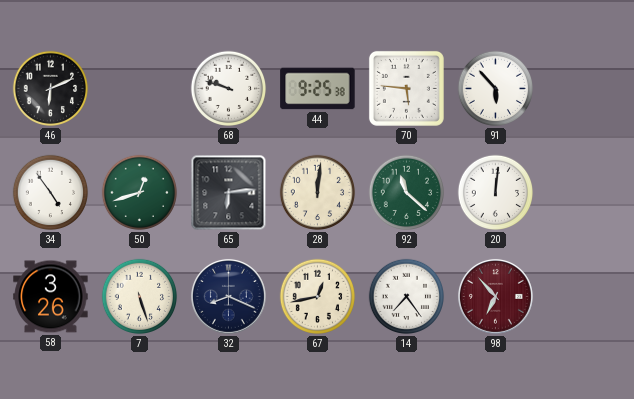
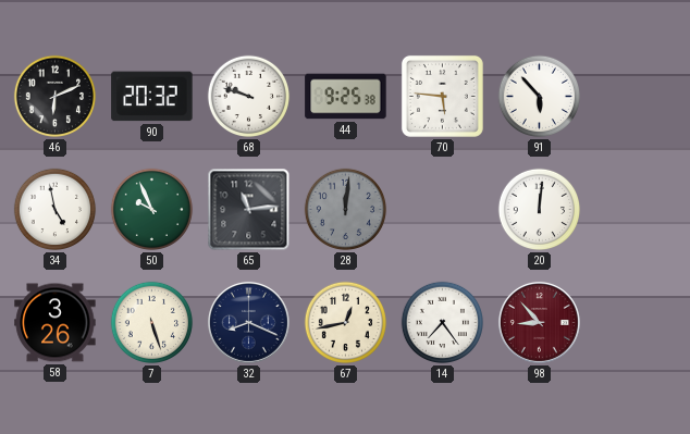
90: none -> 20:32 (152, 97)
34: 4:54 -> 4:58 (56, 210)
50: 12:42 -> 9:56 (152, 210)
65: 6:14 -> 11:14 (249, 210)
28 dial: cream -> grey (346, 210)
92: 11:22 -> none (407, 193)
98: 6:53 -> 8:53 (539, 322)
